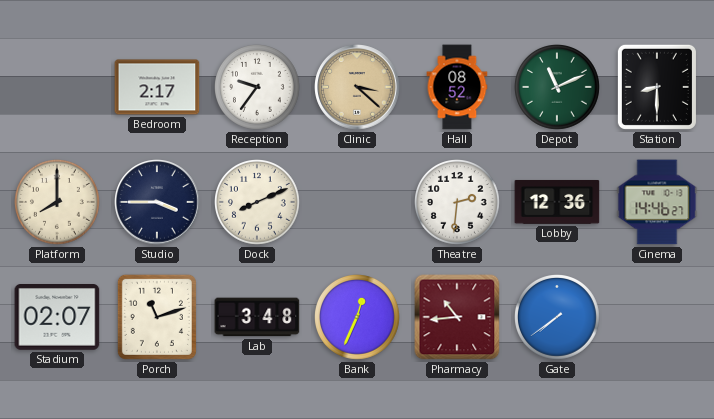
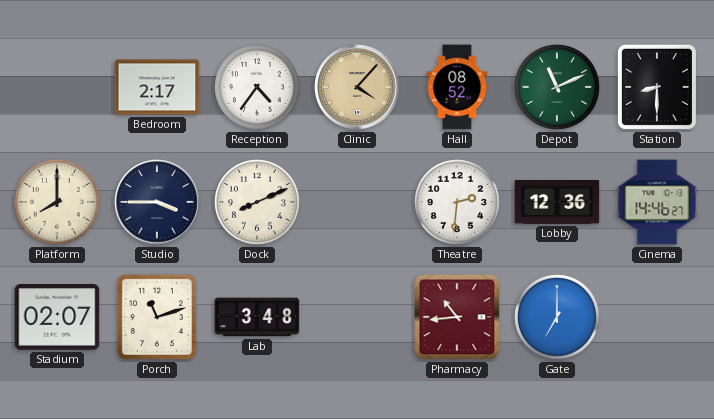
Reception: 9:36 -> 4:36 (258, 88)
Clinic: 3:22 -> 4:07 (357, 87)
Bank: 12:34 -> none (358, 318)
Gate: 7:39 -> 7:00 (558, 318)
